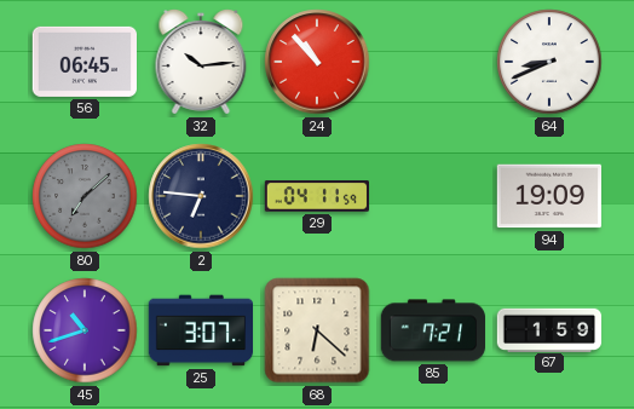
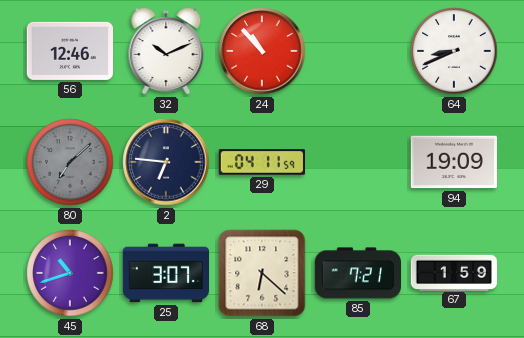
56: 06:45 -> 12:46 (69, 51)
32: 10:14 -> 10:11 (166, 52)
